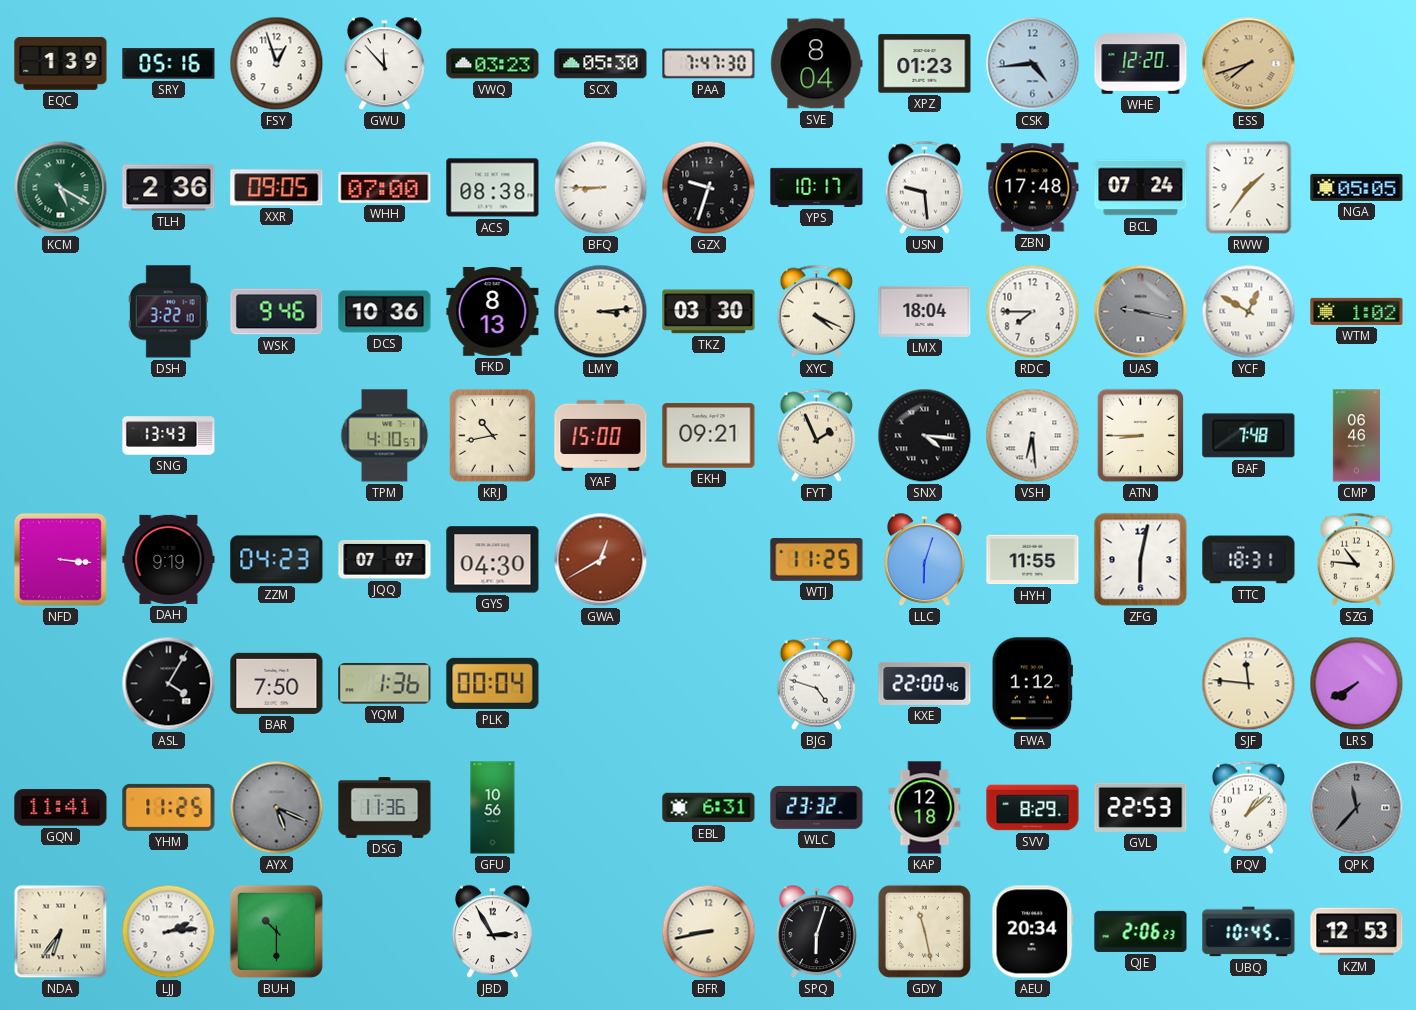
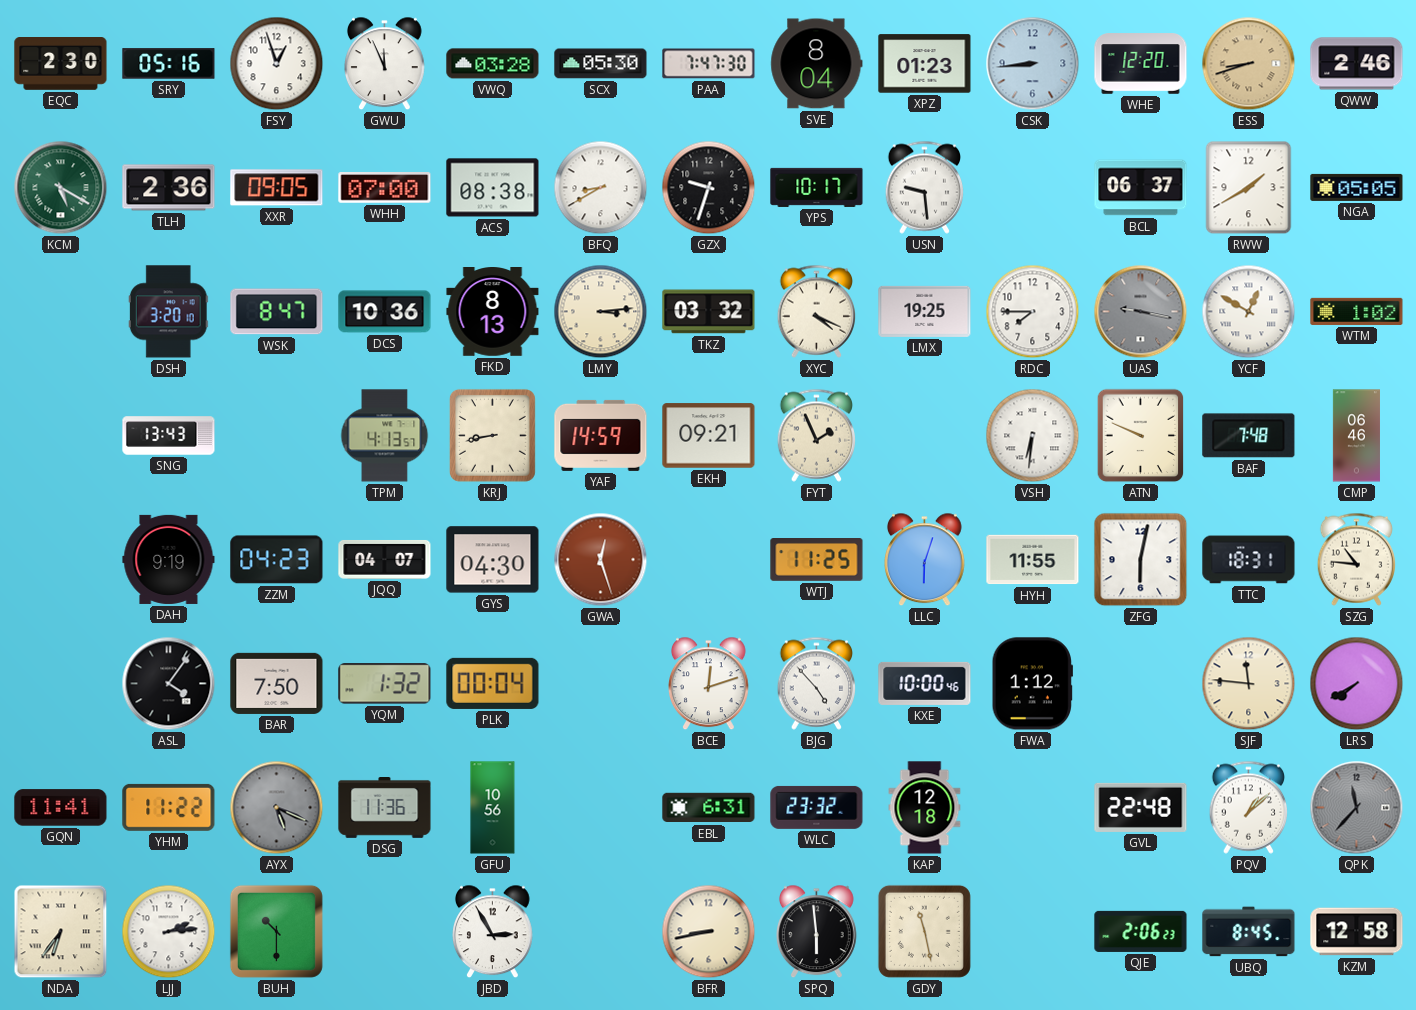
EQC: 1:39 -> 2:30 (61, 64)
GWU: 11:53 -> 11:56 (385, 64)
VWQ: 03:23 -> 03:28 (493, 64)
CSK: 4:44 -> 8:44 (1033, 64)
ESS: 7:42 -> 8:42 (1249, 64)
QWW: none -> 2:46 (1357, 64)
BFQ: 8:45 -> 8:40 (601, 188)
ZBN: 17:48 -> none (1033, 188)
BCL: 07:24 -> 06:37 (1141, 188)
RWW: 1:36 -> 1:40 (1249, 188)
DSH: 3:22 -> 3:20 (168, 312)
WSK: 9:46 -> 8:47 (277, 312)
TKZ: 03:30 -> 03:32 (709, 312)
LMX: 18:04 -> 19:25 (925, 311)
TPM: 4:10 -> 4:13 (385, 436)
KRJ: 10:43 -> 8:43 (492, 435)
YAF: 15:00 -> 14:59 (601, 435)
SNX: 4:16 -> none (925, 436)
VSH: 6:29 -> 6:31 (1033, 436)
ATN: 8:45 -> 9:49 (1141, 436)
NFD: 3:16 -> none (60, 559)
JQQ: 07:07 -> 04:07 (385, 559)
GWA: 12:40 -> 12:27 (601, 560)
ASL: 4:05 -> 4:06 (169, 684)
YQM: 1:36 -> 1:32 (385, 684)
BCE: none -> 12:12 (709, 684)
BJG: 4:48 -> 4:53 (817, 683)
KXE: 22:00 -> 10:00 (925, 683)
YHM: 11:25 -> 11:22 (169, 807)
SVV: 8:29 -> none (1033, 808)
GVL: 22:53 -> 22:48 (1141, 807)
SPQ: 6:03 -> 5:59 (817, 932)
AEU: 20:34 -> none (1033, 932)
UBQ: 10:45 -> 8:45 (1249, 932)
KZM: 12:53 -> 12:58 (1357, 932)
